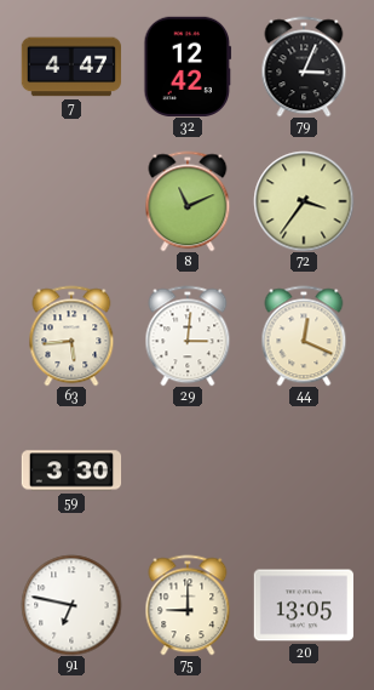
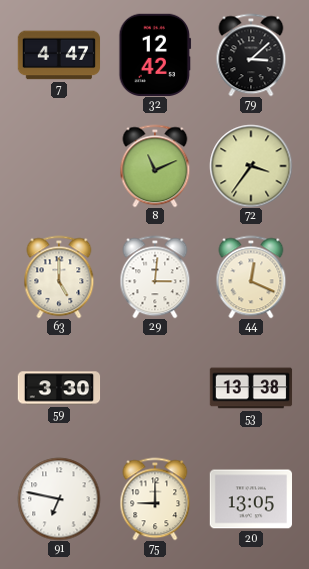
79: 3:04 -> 3:08 (251, 55)
63: 5:44 -> 5:00 (59, 277)
53: none -> 13:38 (251, 388)
